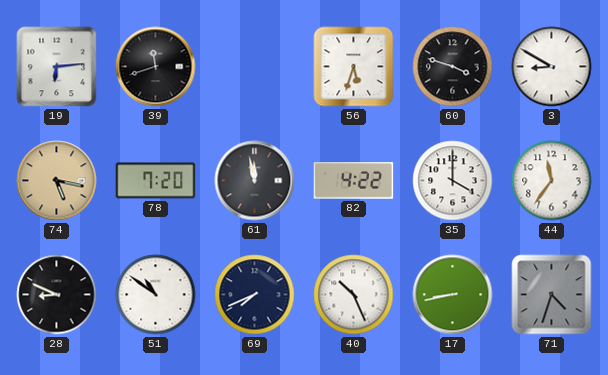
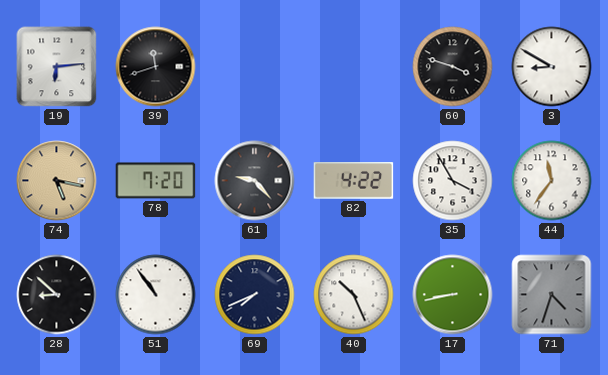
56: 5:33 -> none (354, 67)
61: 11:58 -> 9:23 (255, 181)
35: 4:00 -> 3:55 (453, 181)
28: 8:49 -> 8:52 (57, 295)
51: 10:51 -> 10:54 (156, 295)
